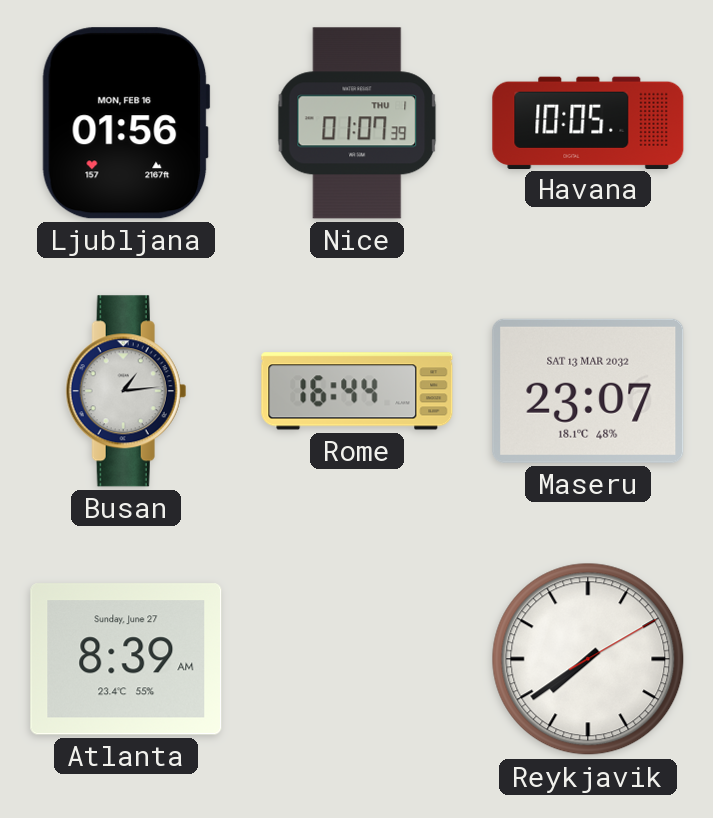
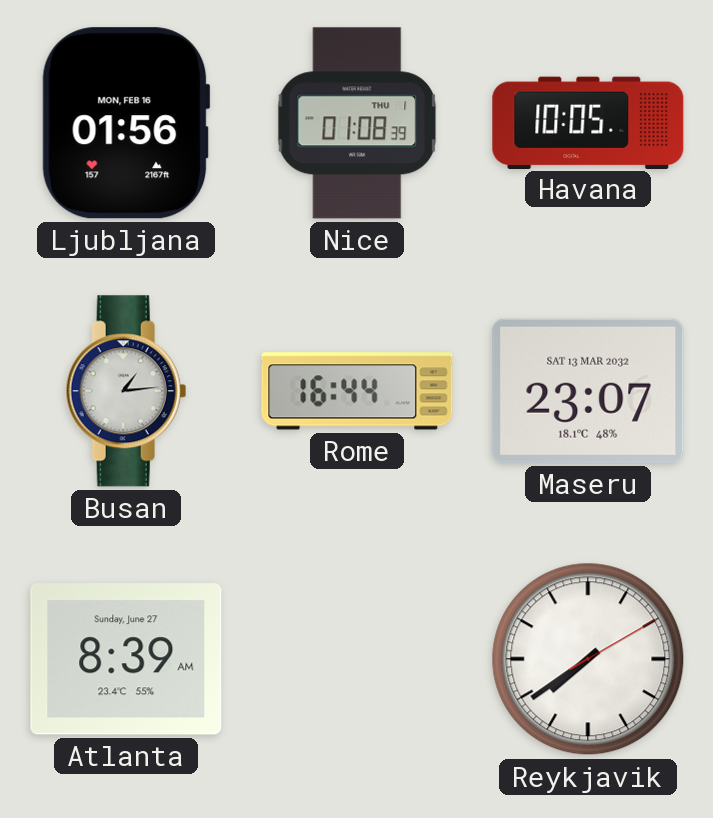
Nice: 01:07 -> 01:08 (357, 123)
